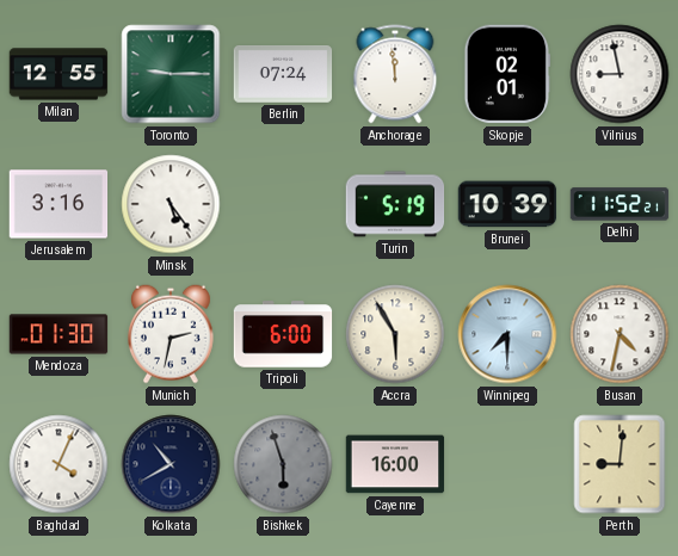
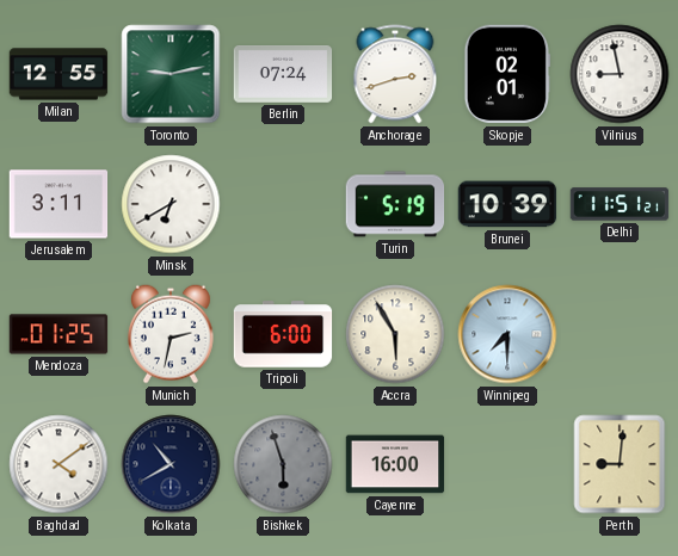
Toronto: 9:15 -> 9:13 (171, 74)
Anchorage: 11:59 -> 2:42 (395, 74)
Jerusalem: 3:16 -> 3:11 (58, 204)
Minsk: 5:24 -> 6:40 (171, 204)
Delhi: 11:52 -> 11:51 (620, 204)
Mendoza: 01:30 -> 01:25 (58, 334)
Busan: 4:32 -> none (620, 334)
Baghdad: 4:04 -> 4:09 (58, 464)
